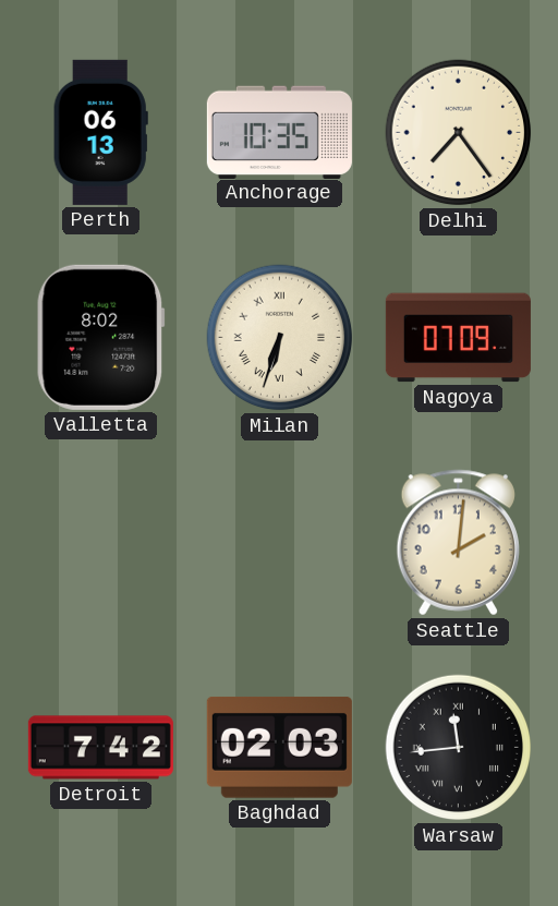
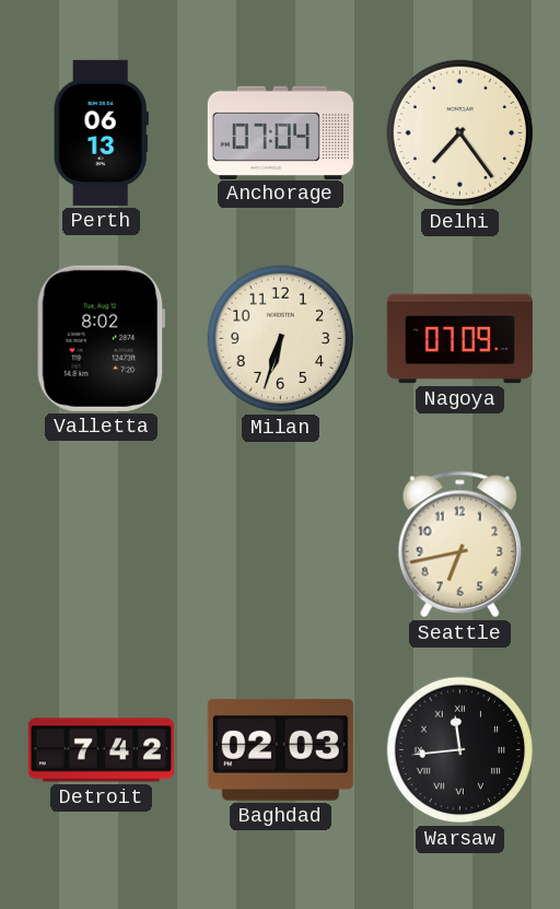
Anchorage: 10:35 -> 07:04 (280, 132)
Milan numerals: Roman -> Arabic (281, 339)
Seattle: 2:01 -> 6:43 (459, 545)
